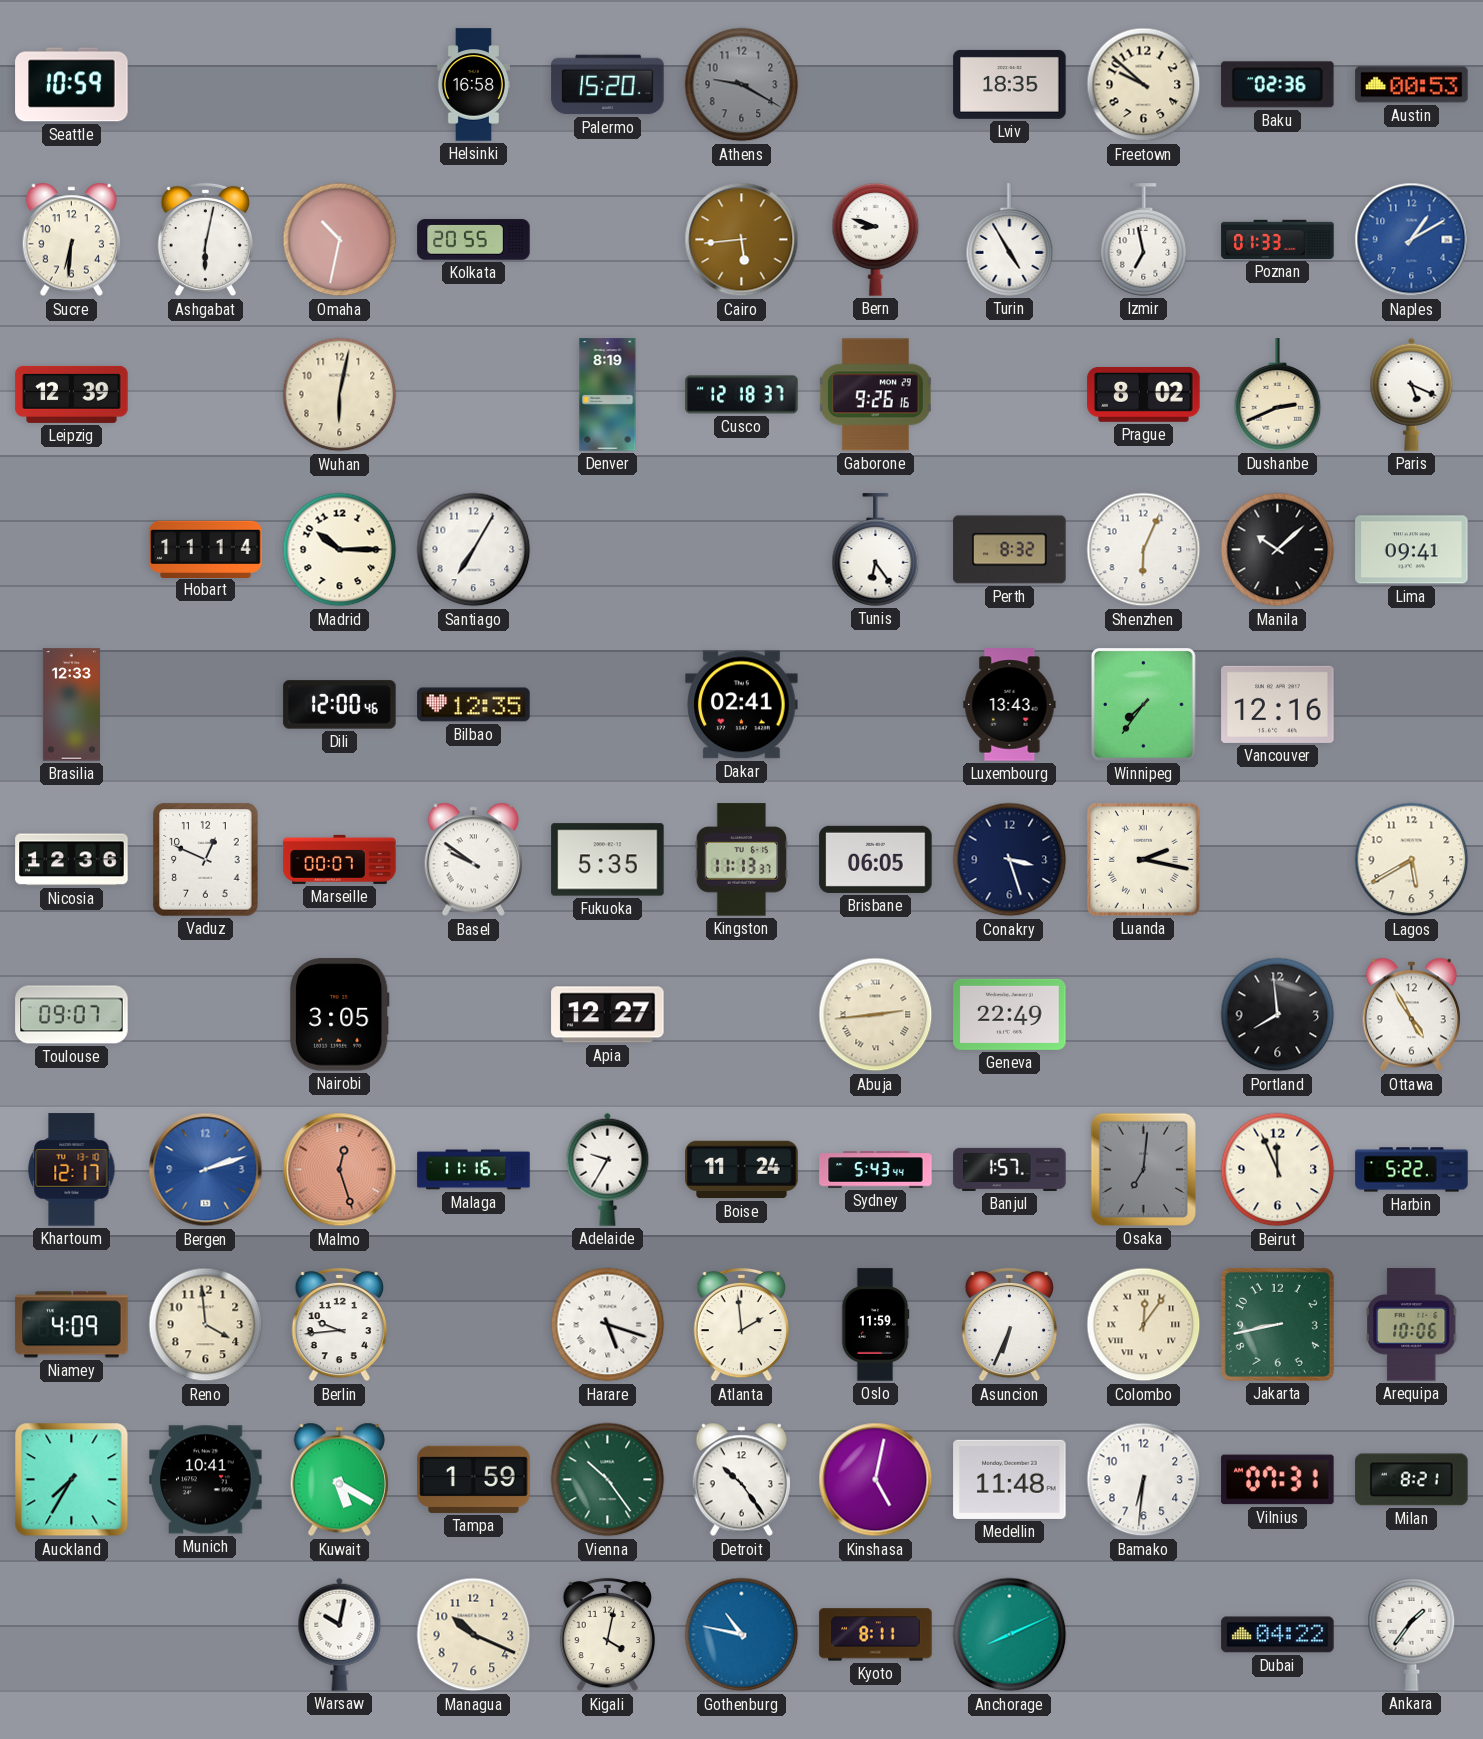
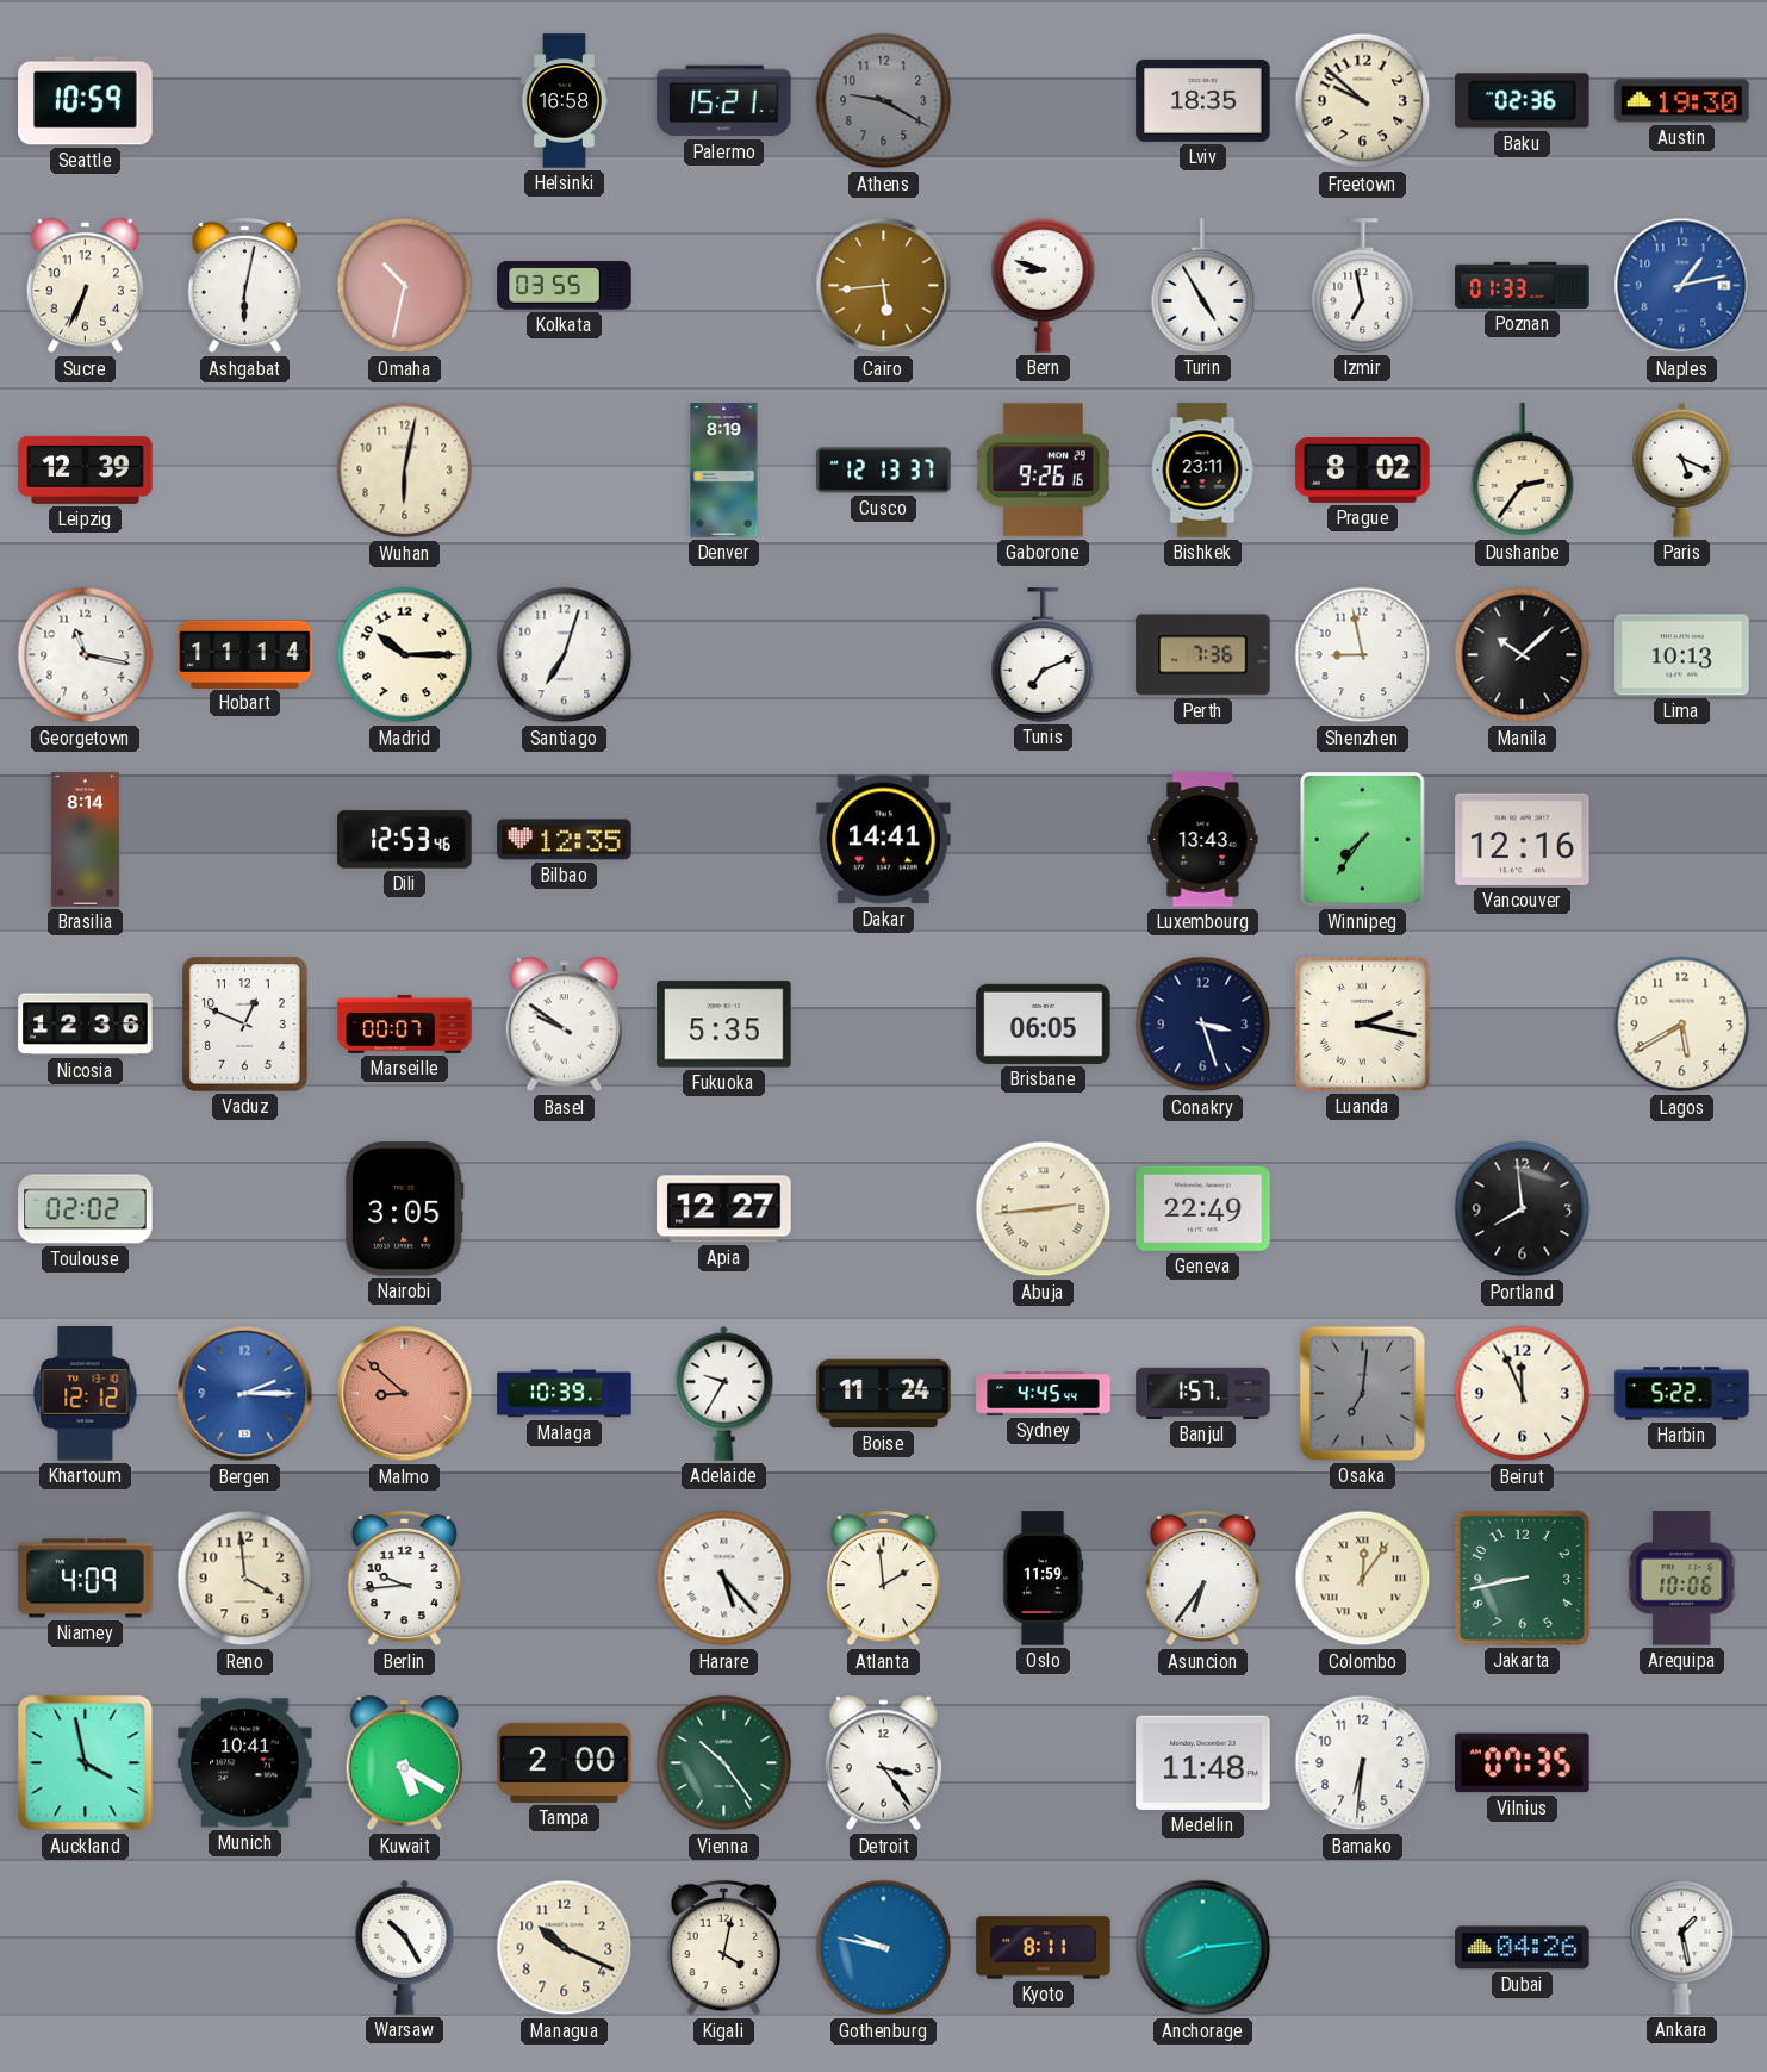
Palermo: 15:20 -> 15:21 (724, 101)
Austin: 00:53 -> 19:30 (1682, 101)
Sucre: 6:31 -> 6:34 (85, 286)
Kolkata: 20:55 -> 03:55 (565, 286)
Naples: 1:10 -> 1:13 (1682, 286)
Cusco: 12:18 -> 12:13 (884, 471)
Bishkek: none -> 23:11 (1202, 471)
Dushanbe: 2:41 -> 2:36 (1523, 471)
Georgetown: none -> 11:17 (86, 655)
Santiago: 7:05 -> 7:03 (565, 655)
Tunis: 6:24 -> 7:11 (1044, 655)
Perth: 8:32 -> 7:36 (1203, 655)
Shenzhen: 6:04 -> 8:58 (1363, 655)
Lima: 09:41 -> 10:13 (1682, 655)
Brasilia: 12:33 -> 8:14 (85, 840)
Dili: 12:00 -> 12:53 (405, 840)
Dakar: 02:41 -> 14:41 (884, 840)
Kingston: 11:13 -> none (742, 860)
Toulouse: 09:07 -> 02:02 (86, 1209)
Ottawa: 4:55 -> none (1411, 1015)
Khartoum: 12:17 -> 12:12 (86, 1394)
Bergen: 2:12 -> 2:15 (245, 1394)
Malmo: 12:27 -> 8:52 (405, 1394)
Malaga: 11:16 -> 10:39 (565, 1394)
Sydney: 5:43 -> 4:45 (1044, 1394)
Harare: 5:18 -> 5:23 (724, 1579)
Asuncion: 6:34 -> 6:36 (1202, 1579)
Auckland: 7:35 -> 3:58 (86, 1763)
Tampa: 1:59 -> 2:00 (565, 1762)
Detroit: 10:24 -> 3:24 (883, 1763)
Kinshasa: 5:02 -> none (876, 1480)
Vilnius: 07:31 -> 07:35 (1523, 1763)
Milan: 8:21 -> none (1412, 1480)
Warsaw: 10:02 -> 10:25 (405, 1947)
Gothenburg: 10:47 -> 9:47 (884, 1948)
Anchorage: 8:11 -> 8:14 (1203, 1948)
Dubai: 04:22 -> 04:26 (1523, 1948)
Ankara: 1:36 -> 1:28 (1682, 1948)
